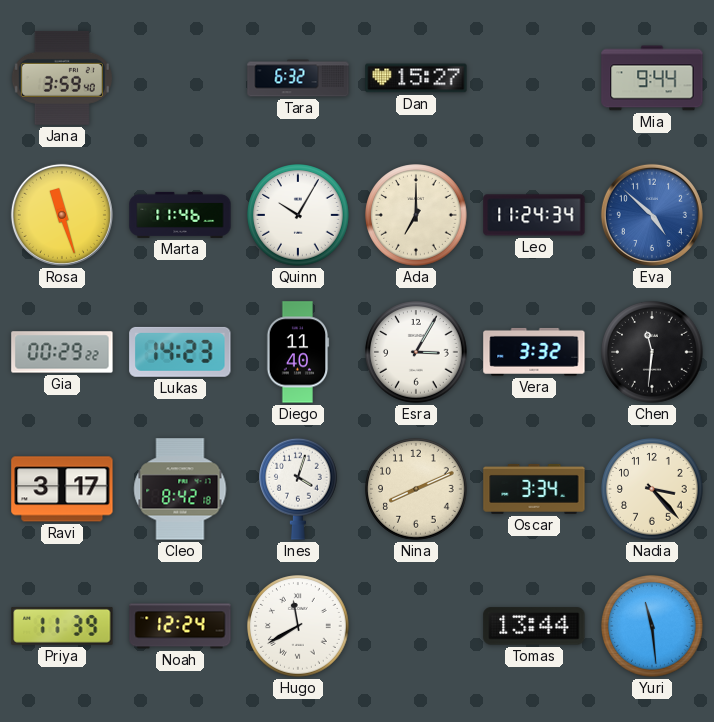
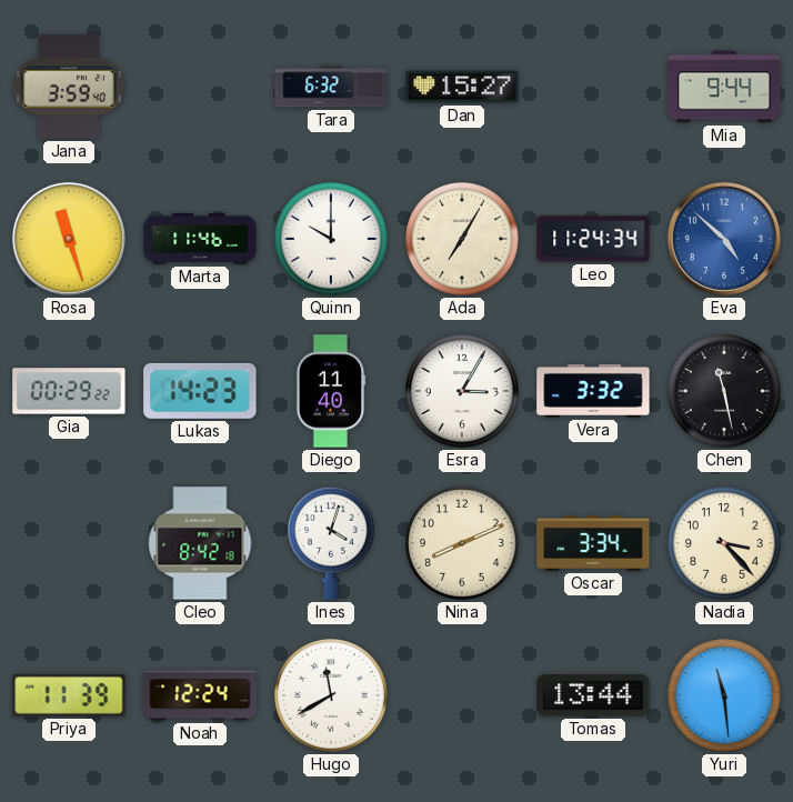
Quinn: 10:05 -> 10:00 (331, 239)
Ada: 7:00 -> 7:05 (462, 239)
Chen: 11:31 -> 11:28 (724, 391)
Ravi: 3:17 -> none (62, 489)
